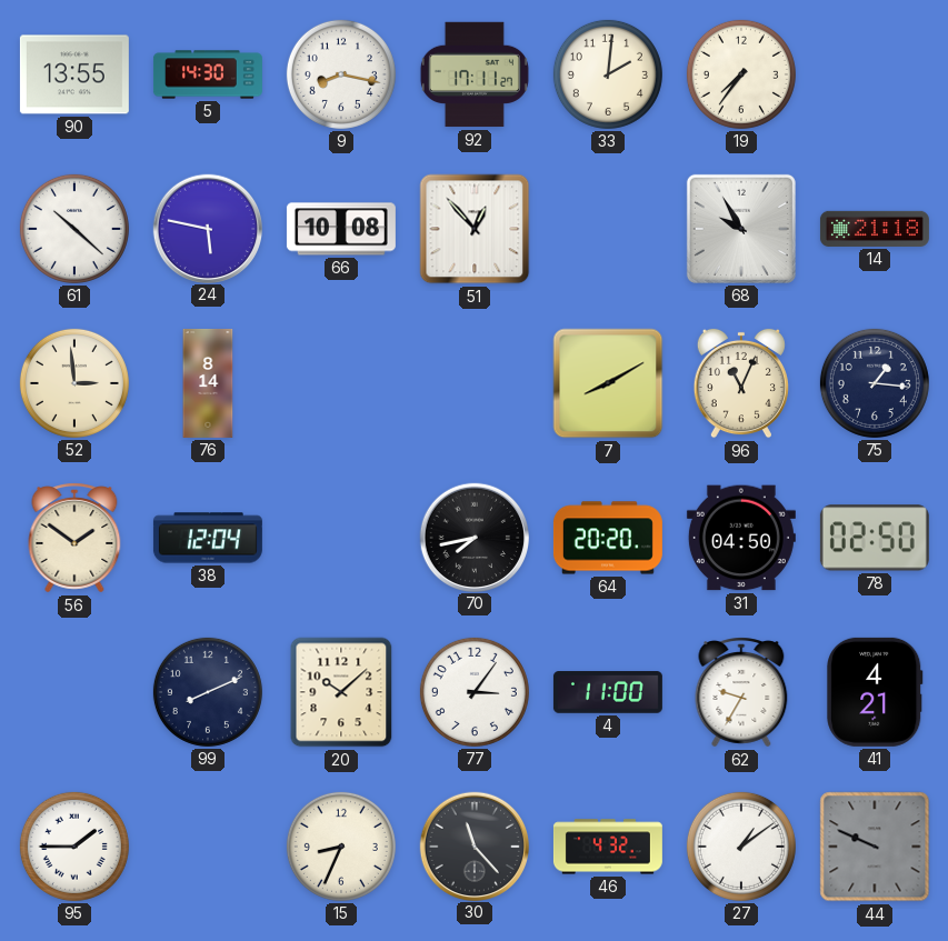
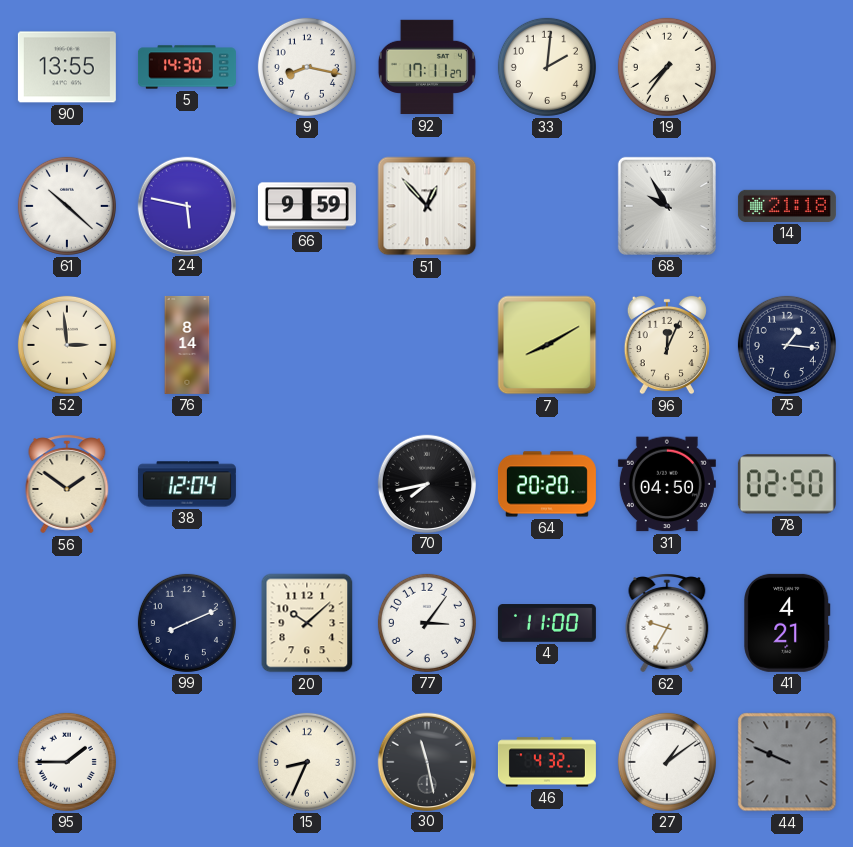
66: 10:08 -> 9:59 (307, 206)
96: 11:04 -> 12:04 (667, 345)
30: 11:23 -> 11:28 (426, 761)
